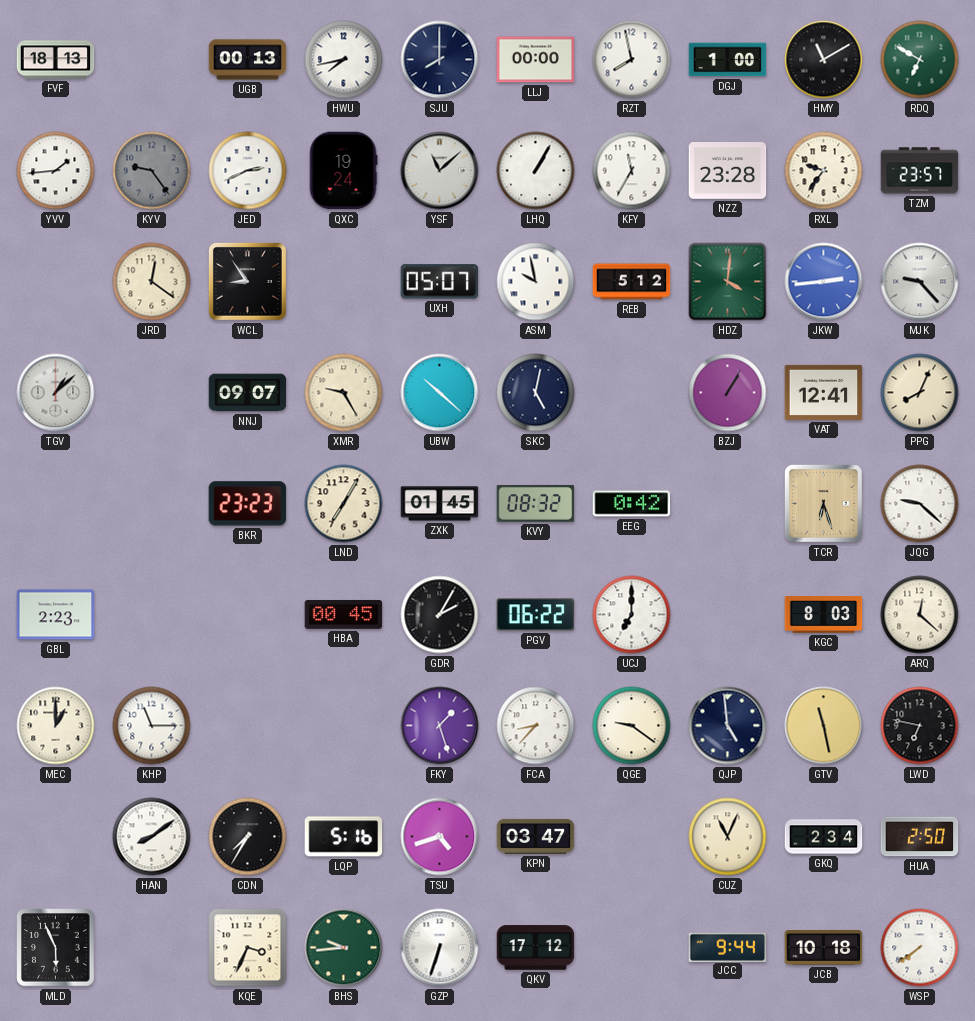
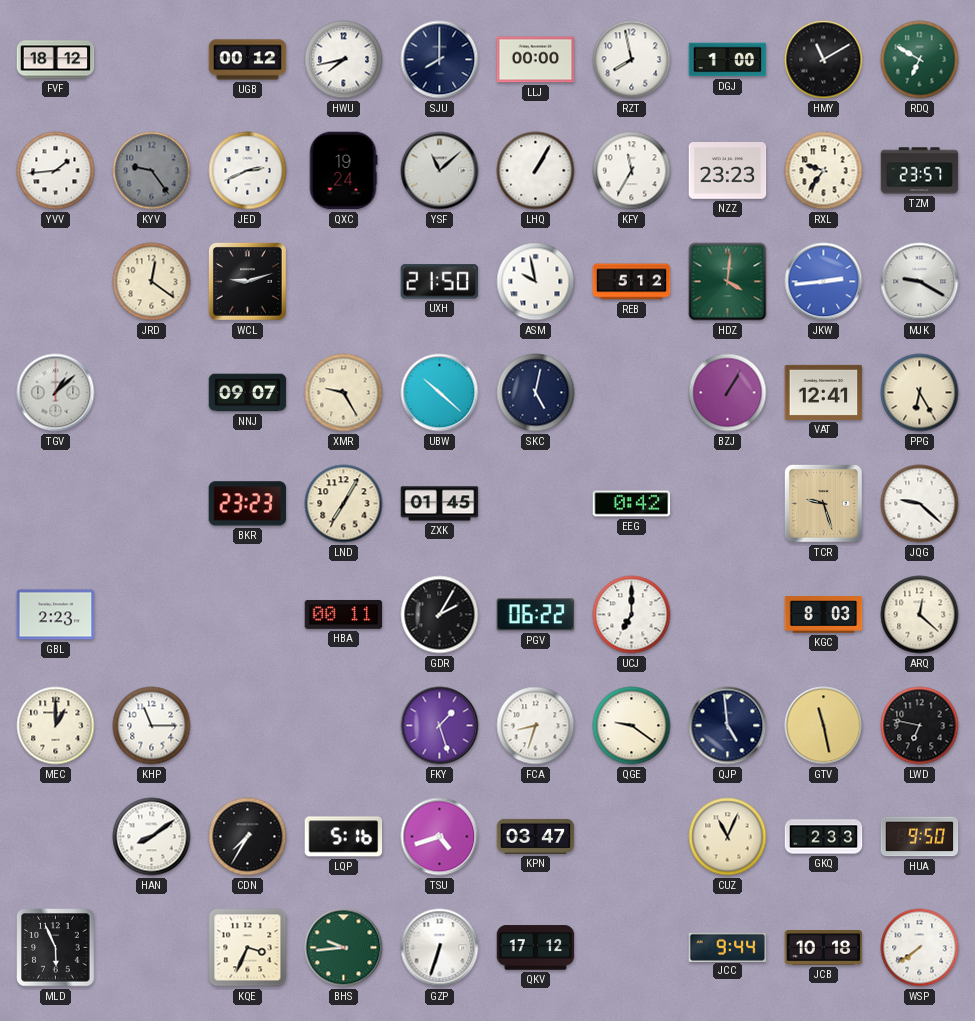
FVF: 18:13 -> 18:12 (56, 60)
UGB: 00:13 -> 00:12 (248, 60)
NZZ: 23:28 -> 23:23 (728, 171)
WCL: 8:54 -> 9:12 (248, 282)
UXH: 05:07 -> 21:50 (440, 282)
MJK: 9:23 -> 9:20 (920, 282)
PPG: 8:04 -> 6:25 (920, 393)
KVY: 08:32 -> none (536, 504)
TCR: 6:27 -> 9:27 (824, 504)
HBA: 00:45 -> 00:11 (344, 614)
FCA: 8:37 -> 8:33 (536, 726)
GKQ: 2:34 -> 2:33 (824, 837)
HUA: 2:50 -> 9:50 (920, 837)
